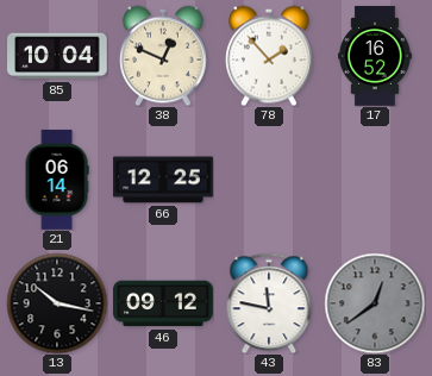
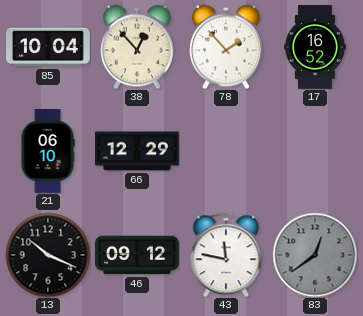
38: 12:49 -> 12:53 (138, 47)
21: 06:14 -> 06:10 (48, 151)
66: 12:25 -> 12:29 (137, 151)
13: 10:17 -> 10:19 (48, 255)
